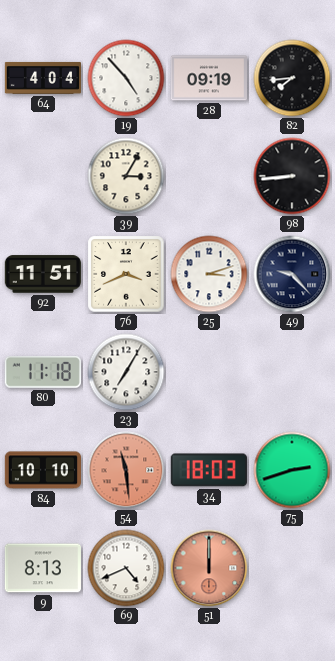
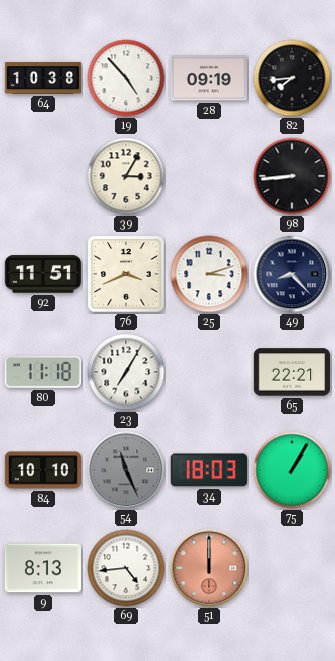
64: 4:04 -> 10:38 (42, 78)
49: 9:23 -> 8:23 (292, 274)
65: none -> 22:21 (291, 372)
54: 11:29 -> 11:26 (126, 470)
54 dial: salmon -> grey (126, 470)
75: 2:42 -> 1:05 (292, 470)
69: 4:41 -> 4:44 (126, 568)
